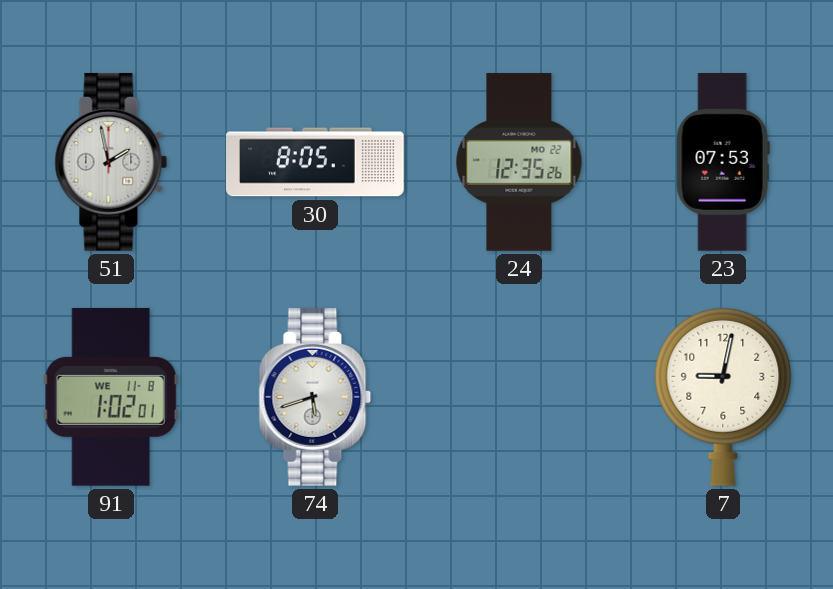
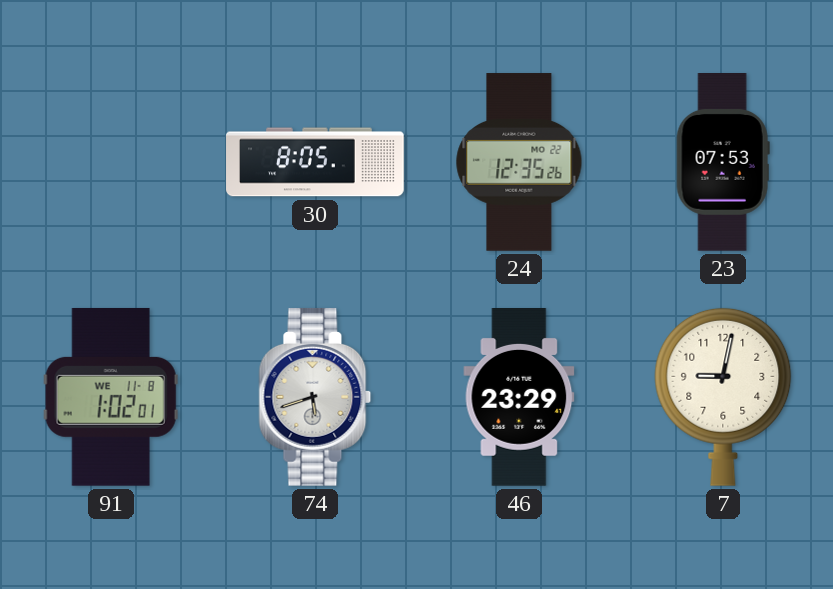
51: 1:58 -> none (111, 162)
46: none -> 23:29 (519, 398)
